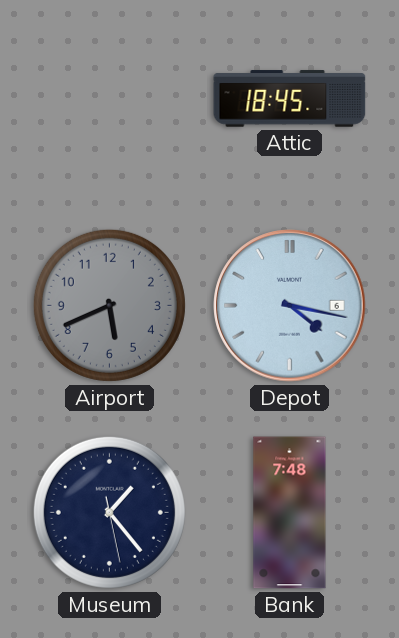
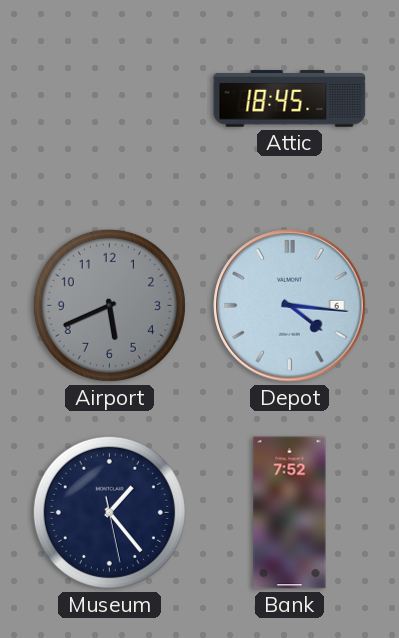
Depot: 4:17 -> 4:16 (290, 306)
Bank: 7:48 -> 7:52 (290, 513)
